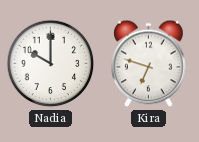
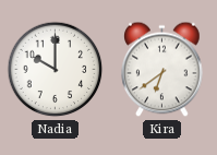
Kira: 6:48 -> 6:39 (162, 70)
